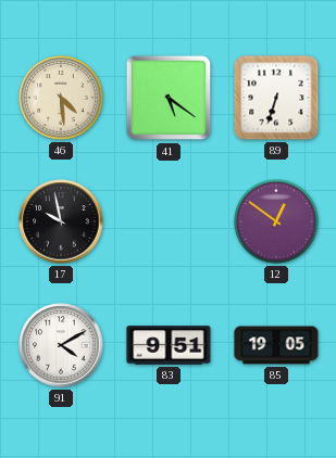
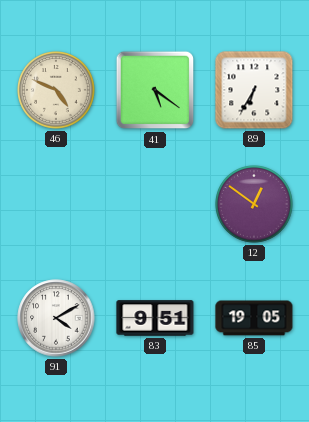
46: 4:29 -> 4:49 (57, 91)
89: 6:33 -> 6:35 (254, 90)
17: 9:58 -> none (61, 221)
